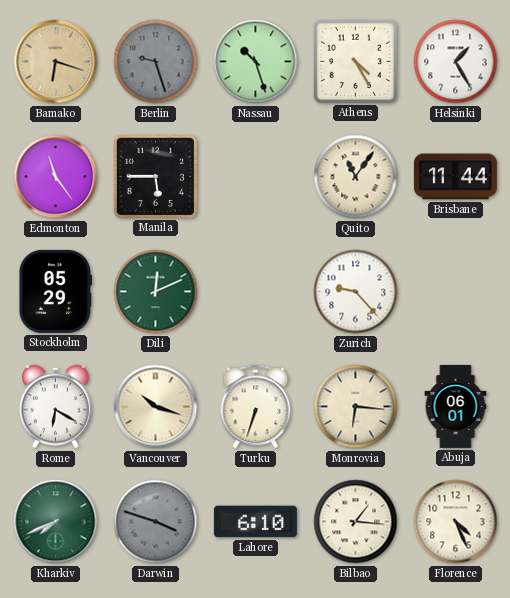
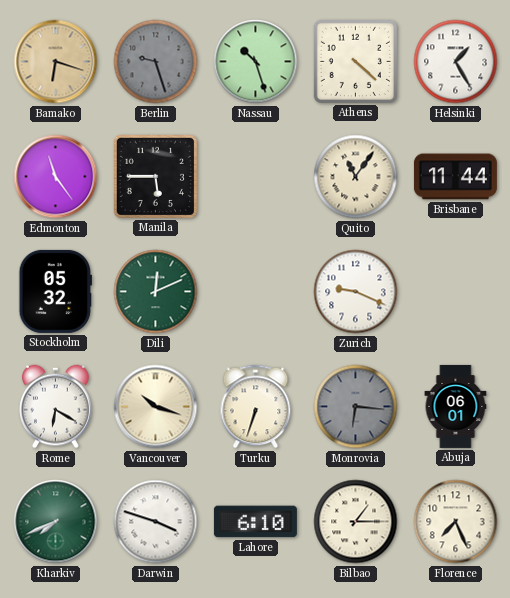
Athens: 4:25 -> 4:22 (355, 61)
Stockholm: 05:29 -> 05:32 (55, 291)
Zurich: 9:23 -> 9:19 (356, 292)
Monrovia dial: cream -> grey (356, 407)
Darwin dial: grey -> white (156, 522)
Bilbao: 1:16 -> 1:15 (356, 522)
Florence: 4:26 -> 7:26 (456, 522)
